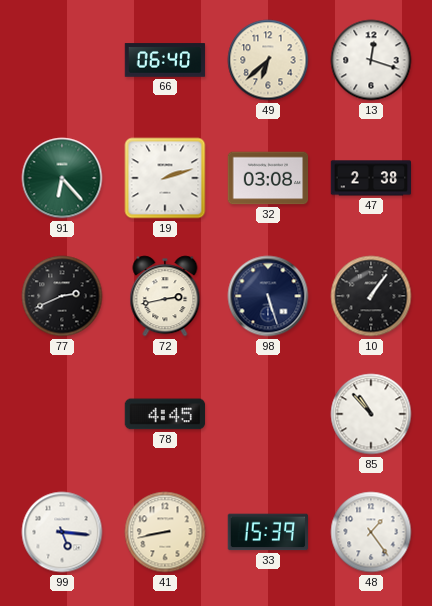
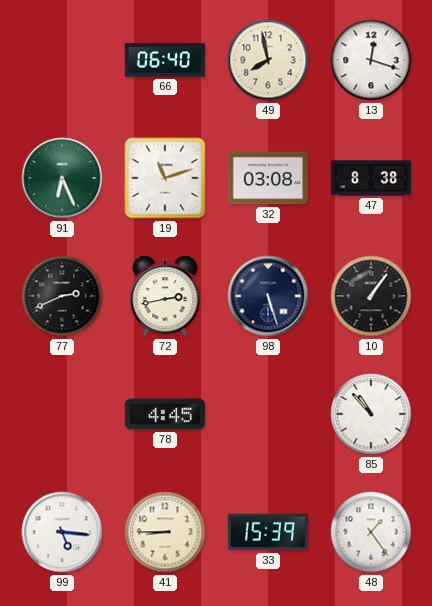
49: 6:38 -> 7:58 (268, 60)
91: 6:23 -> 6:26 (62, 178)
19: 2:12 -> 11:12 (165, 178)
47: 2:38 -> 8:38 (371, 178)
41: 8:43 -> 8:45 (165, 532)
